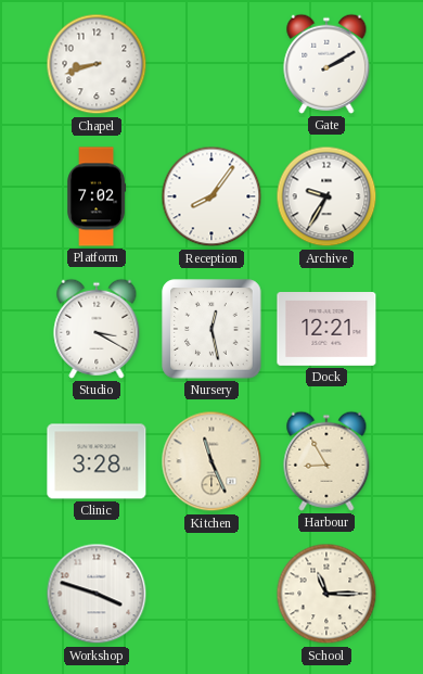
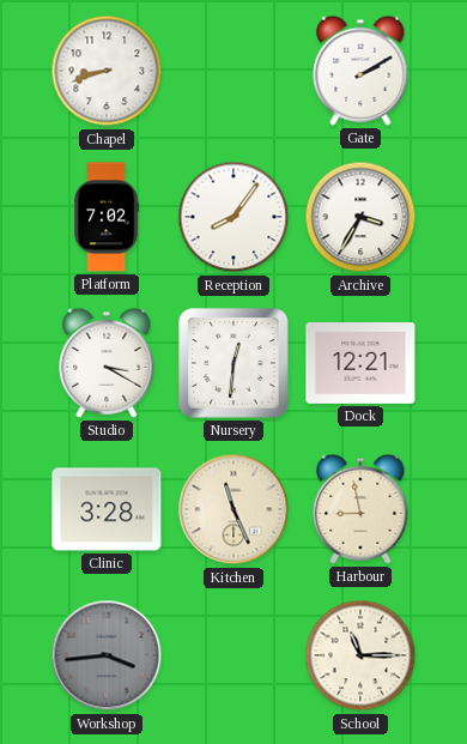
Archive: 9:35 -> 3:35 (360, 217)
Nursery: 12:28 -> 12:31 (233, 363)
Harbour: 8:55 -> 8:58 (360, 509)
Workshop: 3:48 -> 3:44 (107, 655)
Workshop dial: white -> grey (107, 655)
